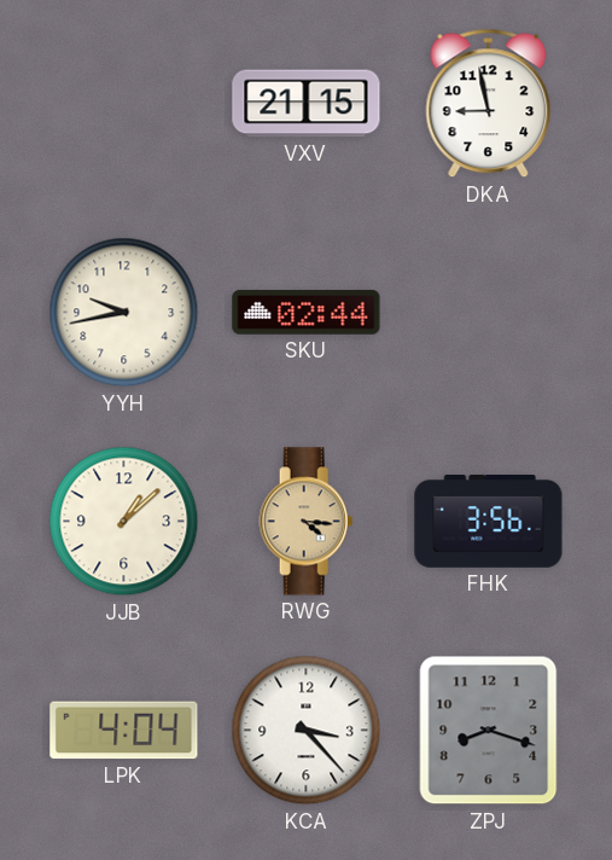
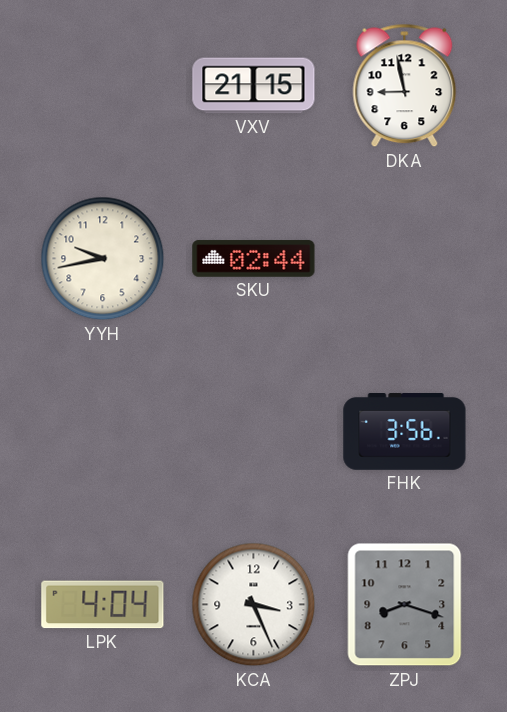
JJB: 1:08 -> none (124, 522)
RWG: 4:16 -> none (307, 522)
KCA: 3:23 -> 3:26 (254, 605)
